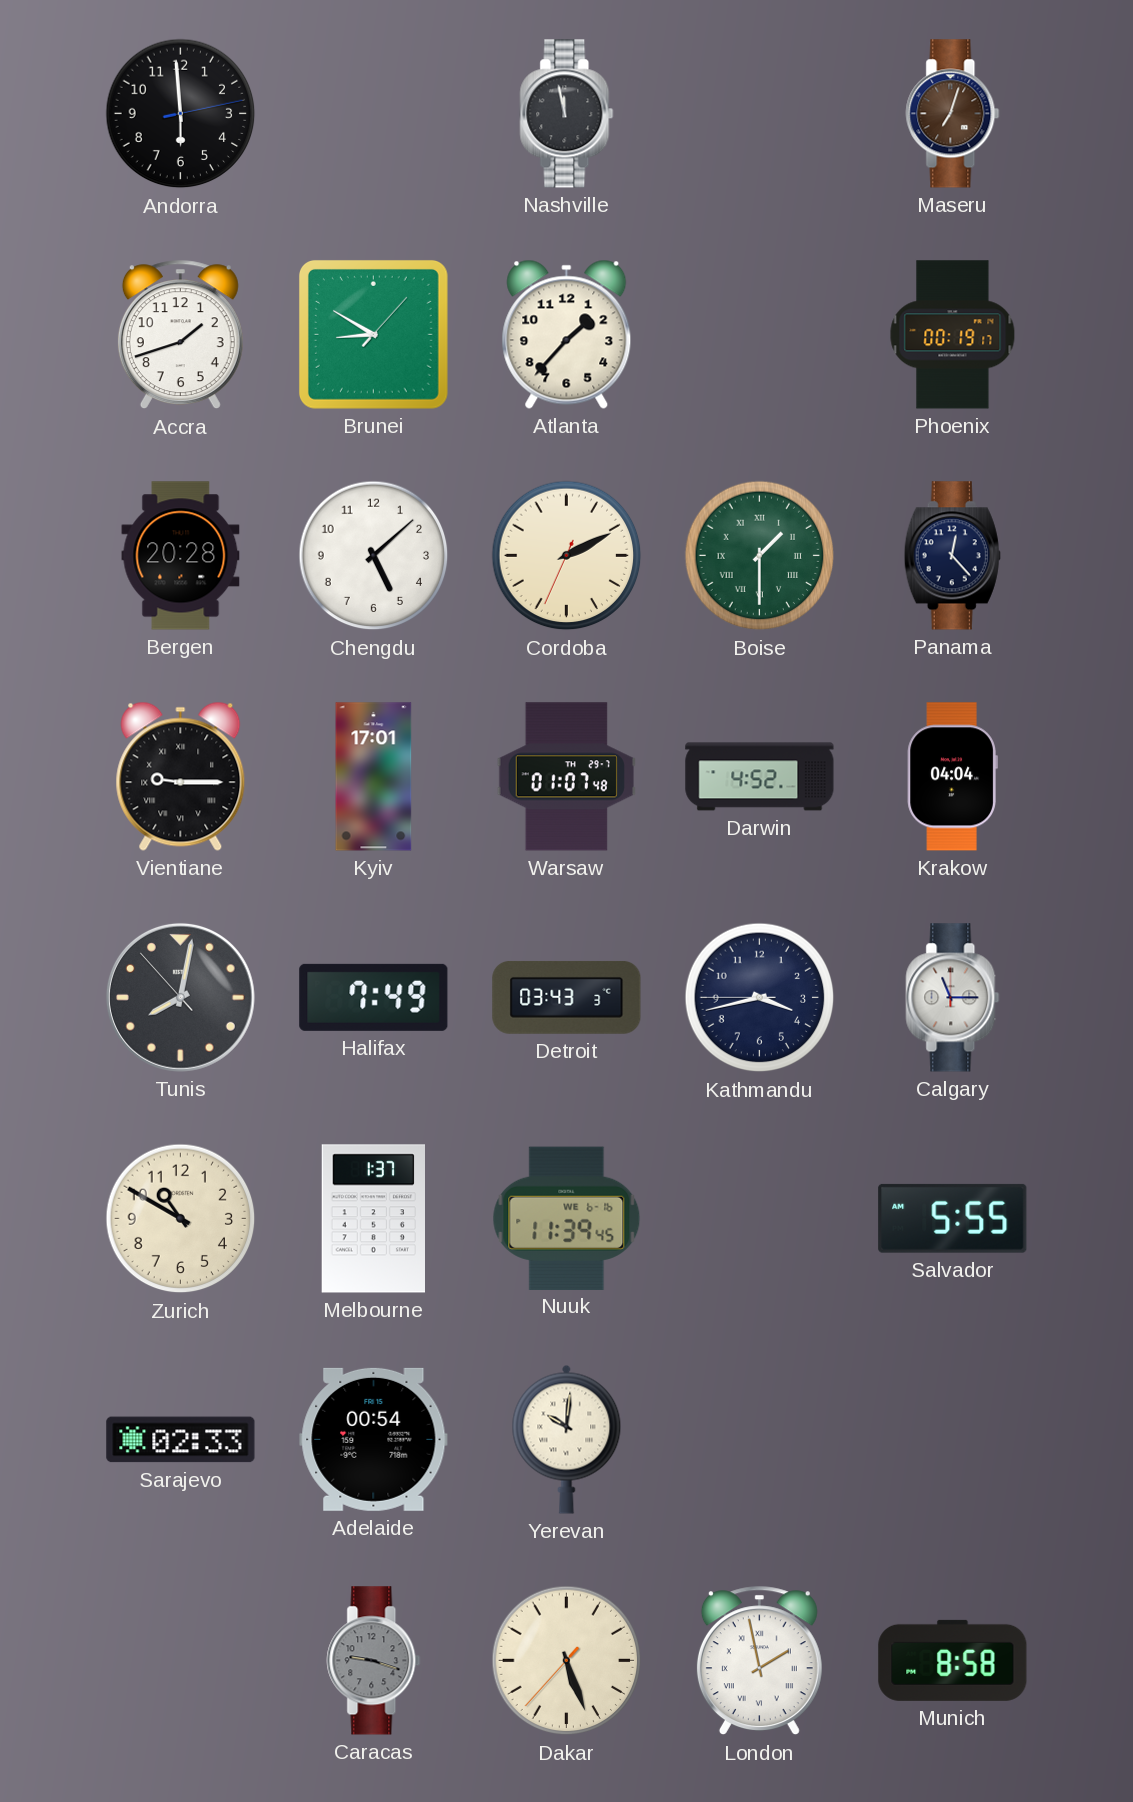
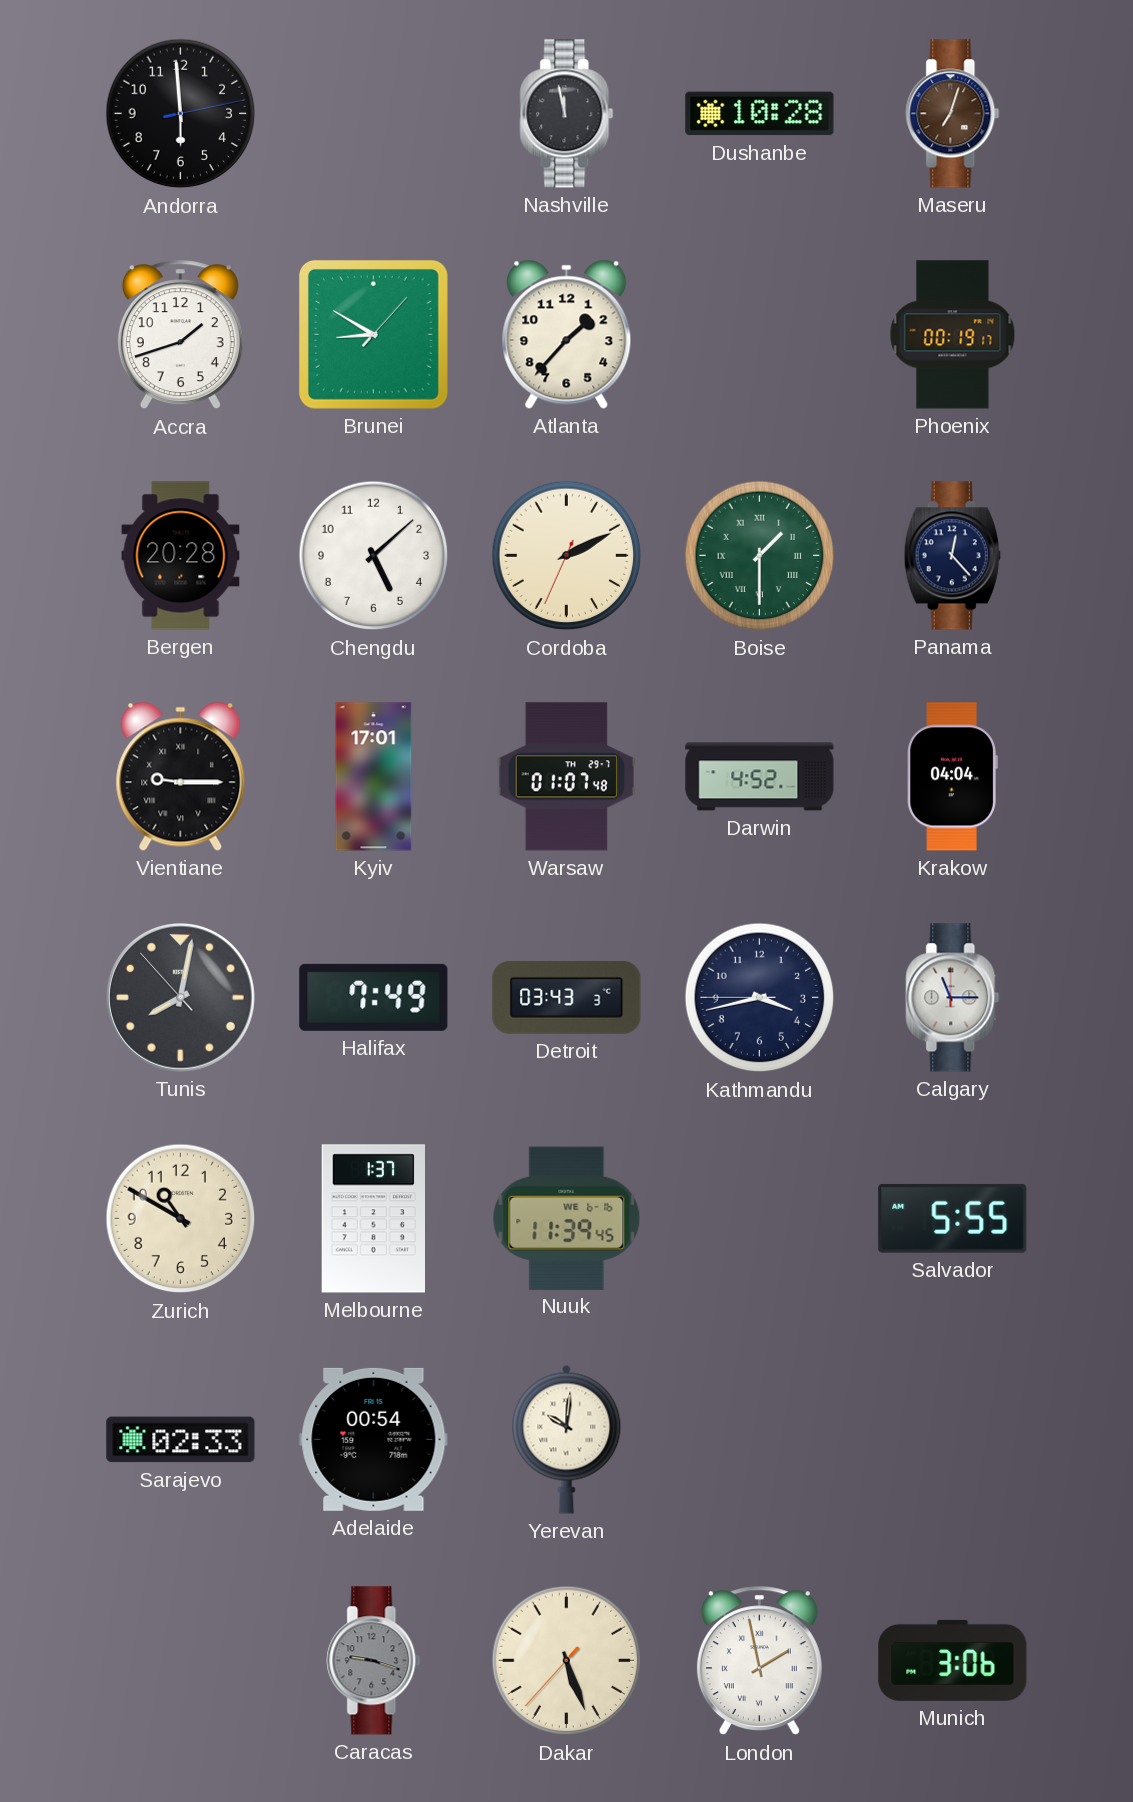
Dushanbe: none -> 10:28 (760, 114)
Munich: 8:58 -> 3:06 (953, 1660)
